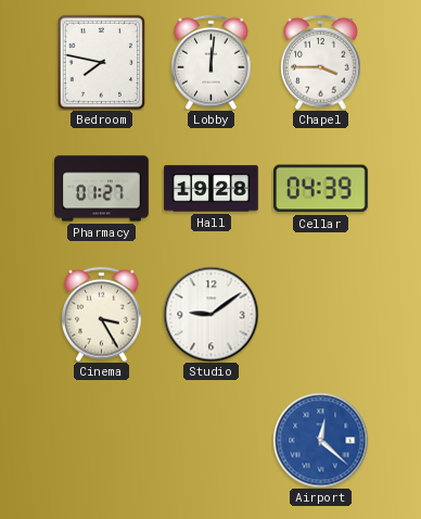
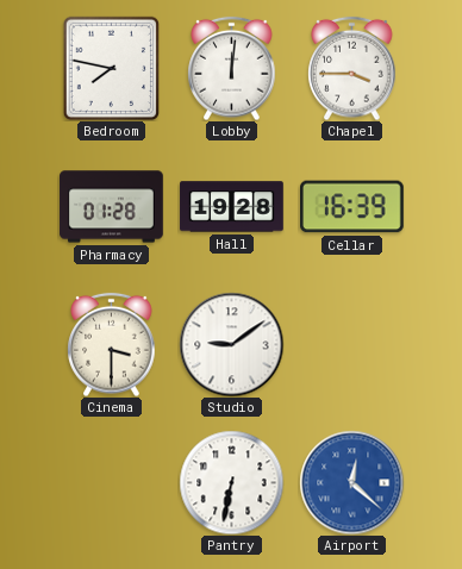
Pharmacy: 01:27 -> 01:28 (112, 207)
Cellar: 04:39 -> 16:39 (352, 207)
Cinema: 3:25 -> 3:30 (112, 344)
Pantry: none -> 6:32 (231, 482)
